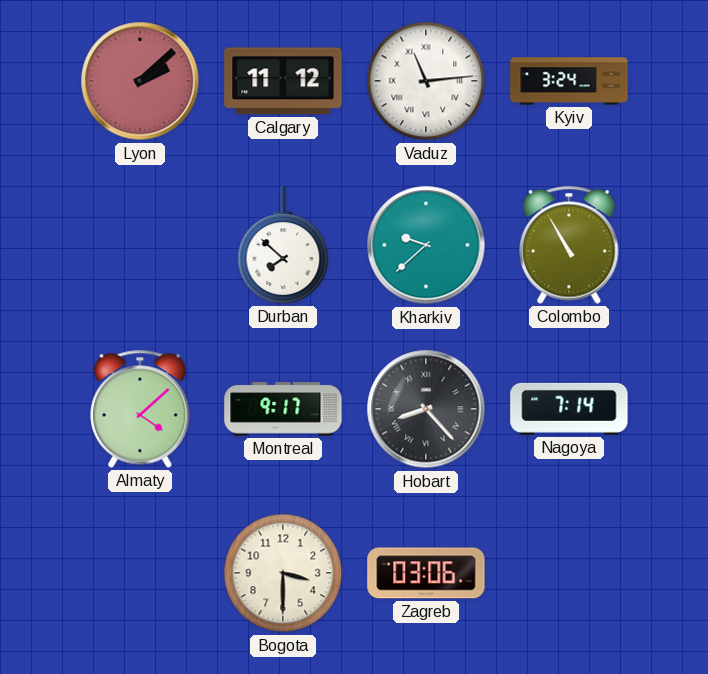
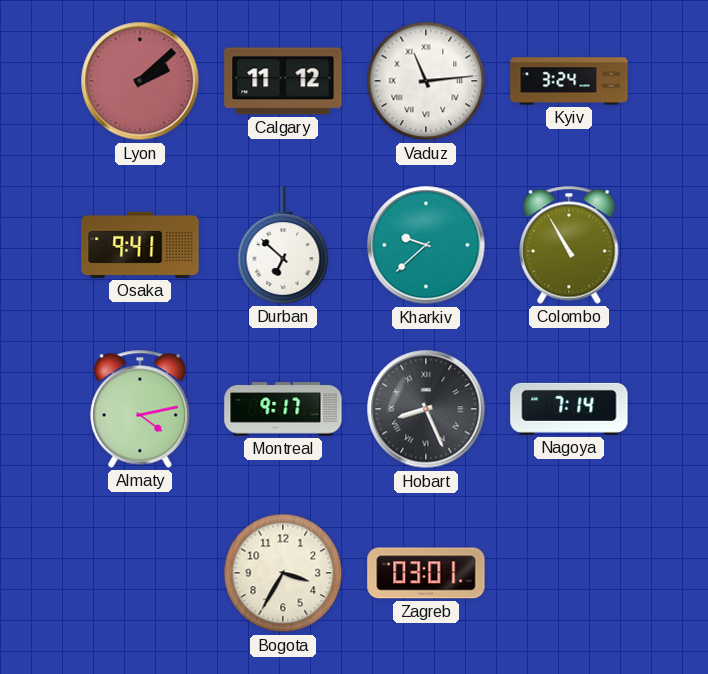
Osaka: none -> 9:41 (140, 245)
Durban: 7:52 -> 6:52 (283, 245)
Almaty: 4:08 -> 4:13 (140, 409)
Hobart: 8:23 -> 8:26 (426, 409)
Bogota: 3:30 -> 3:35 (283, 573)
Zagreb: 03:06 -> 03:01 (426, 573)
